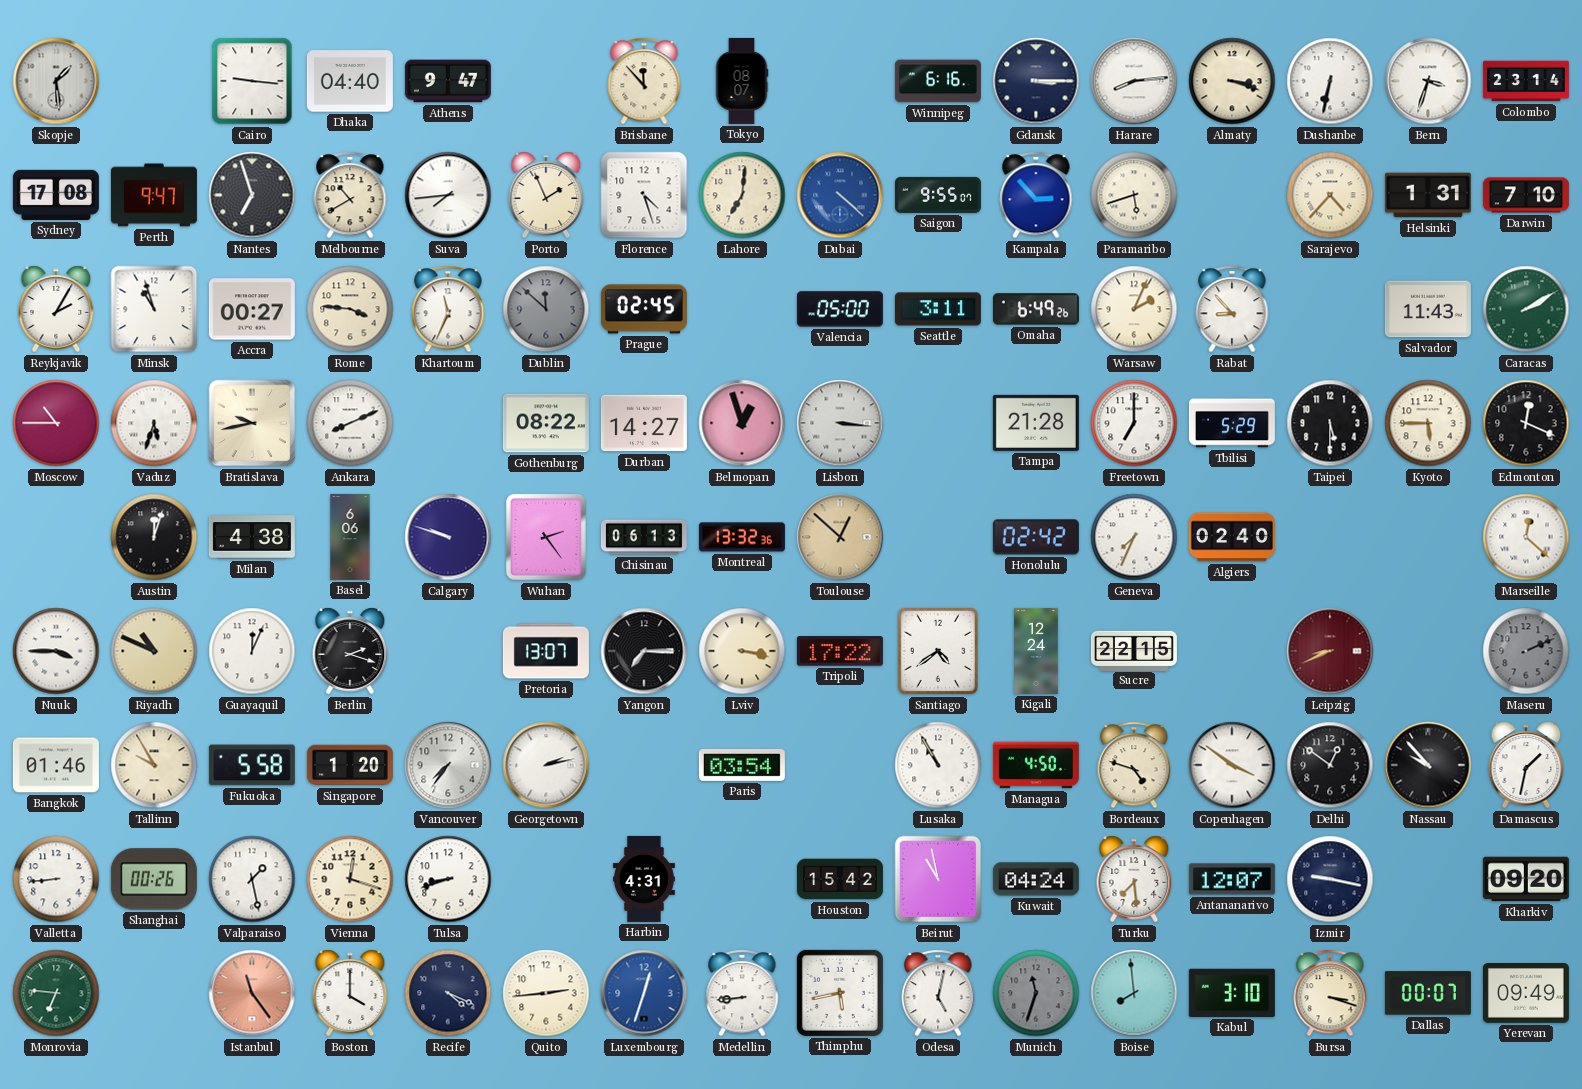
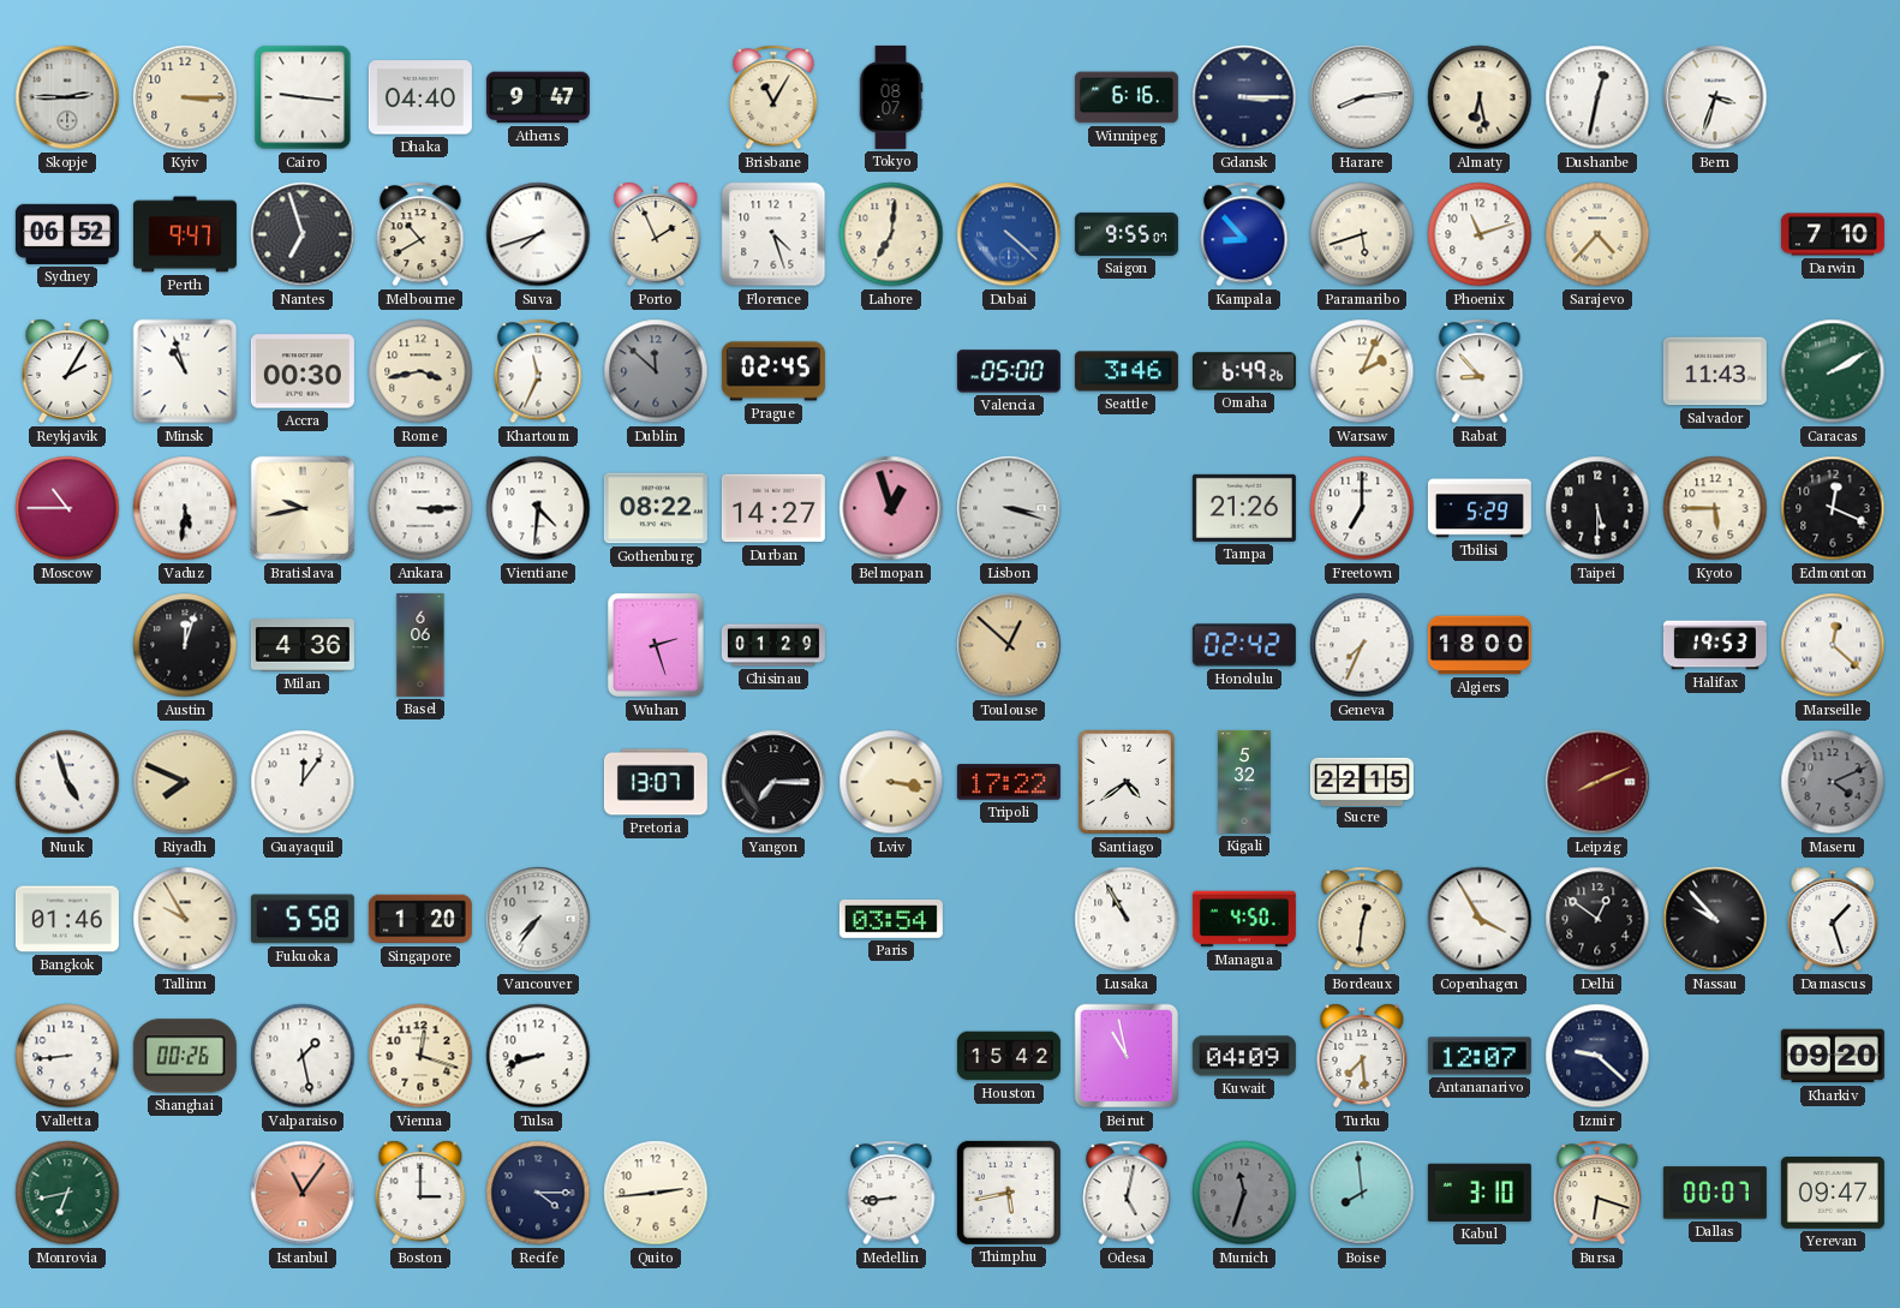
Skopje: 1:29 -> 2:45 (67, 97)
Kyiv: none -> 3:15 (185, 97)
Brisbane: 11:53 -> 11:05 (773, 97)
Almaty: 3:18 -> 6:28 (1480, 97)
Dushanbe: 6:32 -> 12:32 (1597, 97)
Colombo: 23:14 -> none (1526, 81)
Sydney: 17:08 -> 06:52 (67, 234)
Suva: 7:44 -> 7:42 (538, 234)
Kampala: 2:53 -> 8:53 (1244, 234)
Phoenix: none -> 11:12 (1480, 234)
Helsinki: 1:31 -> none (1428, 195)
Accra: 00:27 -> 00:30 (303, 371)
Rome: 3:46 -> 3:43 (420, 371)
Seattle: 3:11 -> 3:46 (1127, 371)
Vaduz: 5:33 -> 5:31 (185, 508)
Ankara: 8:11 -> 3:15 (420, 508)
Vientiane: none -> 4:31 (538, 508)
Lisbon: 3:16 -> 3:18 (1009, 508)
Tampa: 21:28 -> 21:26 (1244, 508)
Milan: 4:38 -> 4:36 (303, 645)
Calgary: 9:48 -> none (448, 537)
Wuhan: 2:24 -> 2:27 (656, 645)
Chisinau: 06:13 -> 01:29 (773, 645)
Montreal: 13:32 -> none (742, 537)
Algiers: 02:40 -> 18:00 (1480, 645)
Halifax: none -> 19:53 (1715, 645)
Nuuk: 3:45 -> 4:57 (67, 782)
Riyadh: 10:49 -> 7:49 (185, 782)
Guayaquil: 12:04 -> 12:06 (303, 782)
Berlin: 2:18 -> none (350, 651)
Kigali: 12:24 -> 5:32 (1244, 782)
Leipzig: 8:41 -> 8:11 (1597, 782)
Maseru: 2:11 -> 4:11 (1833, 782)
Georgetown: 2:13 -> none (546, 765)
Bordeaux: 4:48 -> 12:31 (1362, 919)
Copenhagen: 3:51 -> 3:55 (1480, 919)
Damascus: 1:32 -> 1:27 (1833, 919)
Harbin: 4:31 -> none (645, 879)
Kuwait: 04:24 -> 04:09 (1244, 1056)
Izmir: 9:17 -> 9:22 (1597, 1056)
Monrovia: 6:46 -> 6:43 (67, 1193)
Istanbul: 11:24 -> 11:06 (303, 1193)
Boston: 4:00 -> 3:00 (420, 1193)
Recife: 4:19 -> 4:15 (538, 1193)
Luxembourg: 12:33 -> none (644, 993)
Bursa: 3:18 -> 6:18 (1597, 1193)
Yerevan: 09:49 -> 09:47 (1833, 1194)
